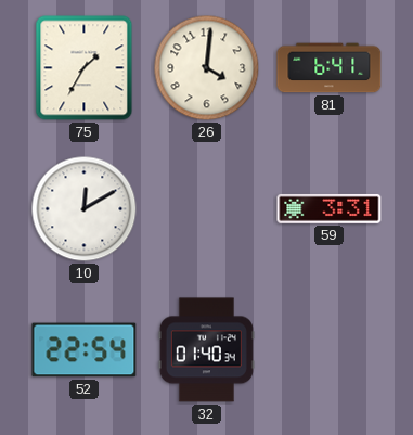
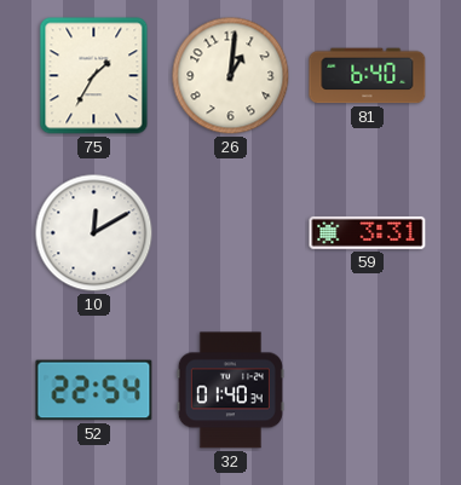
26: 4:01 -> 1:01 (231, 76)
81: 6:41 -> 6:40 (368, 76)
